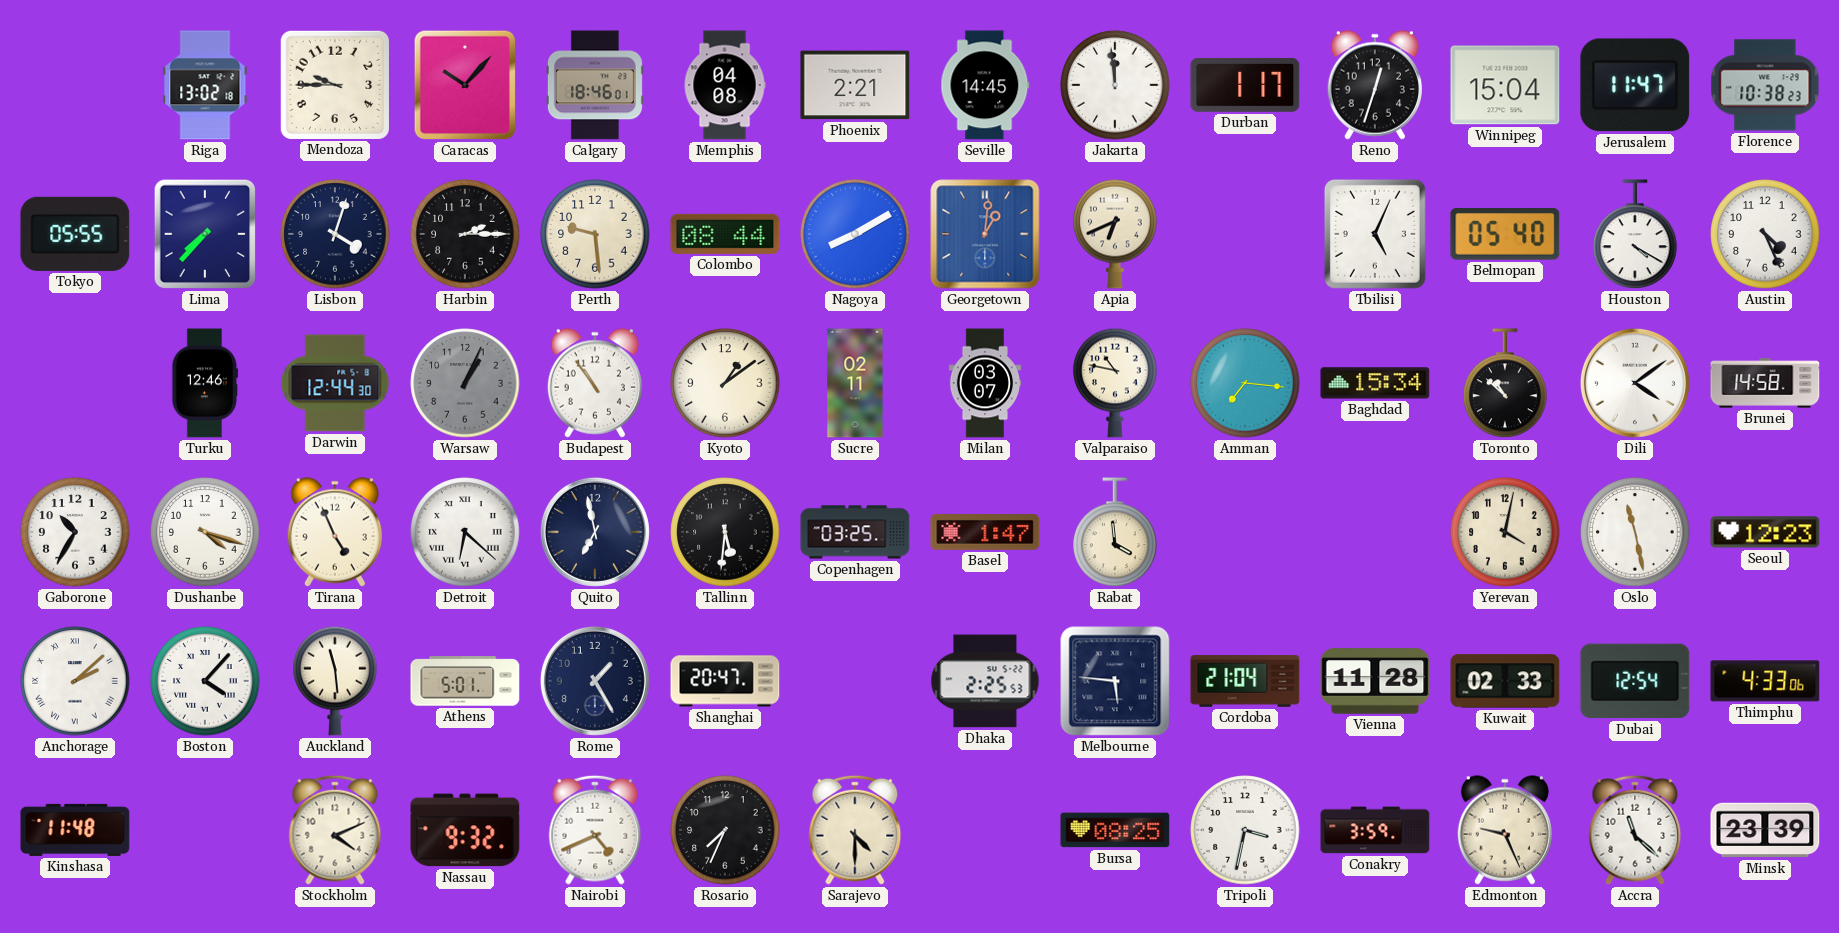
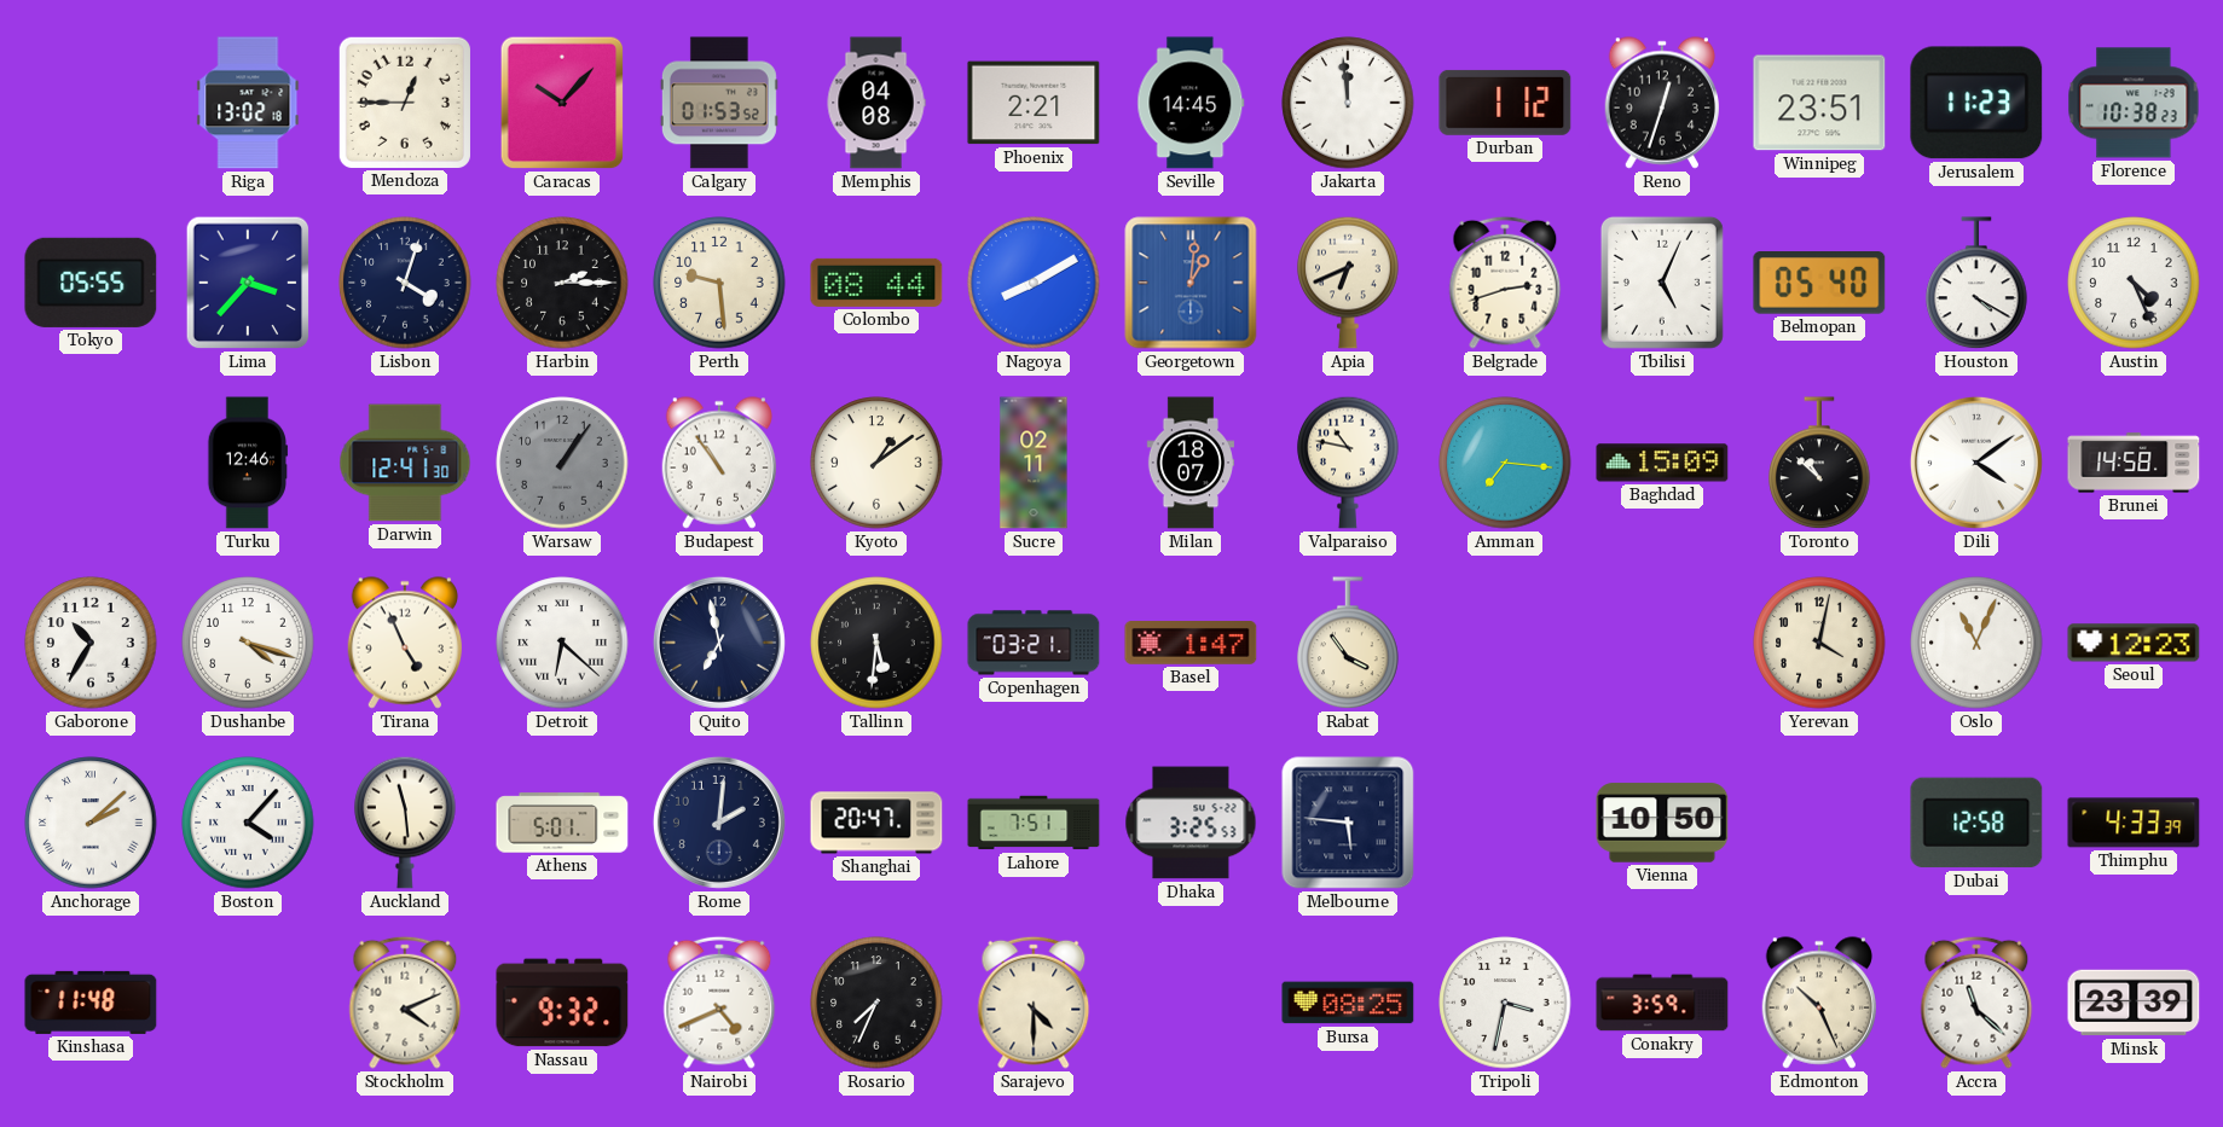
Mendoza: 9:45 -> 12:45 (405, 103)
Calgary: 18:46 -> 01:53 (719, 103)
Durban: 1:17 -> 1:12 (1505, 103)
Winnipeg: 15:04 -> 23:51 (1819, 103)
Jerusalem: 11:47 -> 11:23 (1976, 103)
Lima: 7:37 -> 3:37 (248, 283)
Belgrade: none -> 2:42 (1505, 283)
Darwin: 12:44 -> 12:41 (405, 463)
Warsaw: 1:04 -> 1:06 (562, 463)
Milan: 03:07 -> 18:07 (1189, 463)
Baghdad: 15:34 -> 15:09 (1662, 463)
Copenhagen: 03:25 -> 03:21 (1034, 643)
Rabat: 3:59 -> 3:54 (1348, 644)
Oslo: 11:28 -> 11:04 (1976, 643)
Rome: 1:25 -> 2:01 (719, 823)
Lahore: none -> 7:51 (1034, 823)
Dhaka: 2:25 -> 3:25 (1191, 823)
Cordoba: 21:04 -> none (1245, 681)
Vienna: 11:28 -> 10:50 (1662, 823)
Kuwait: 02:33 -> none (1505, 681)
Dubai: 12:54 -> 12:58 (1976, 823)
Thimphu: 4:33:06 -> 4:33:39 (2134, 823)
Edmonton: 9:26 -> 10:26 (1818, 1003)
